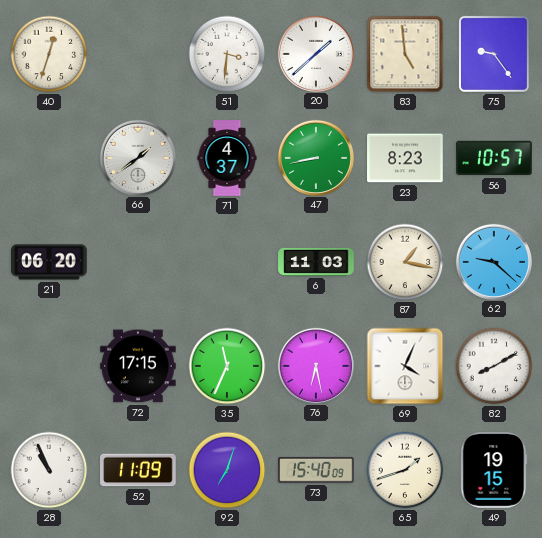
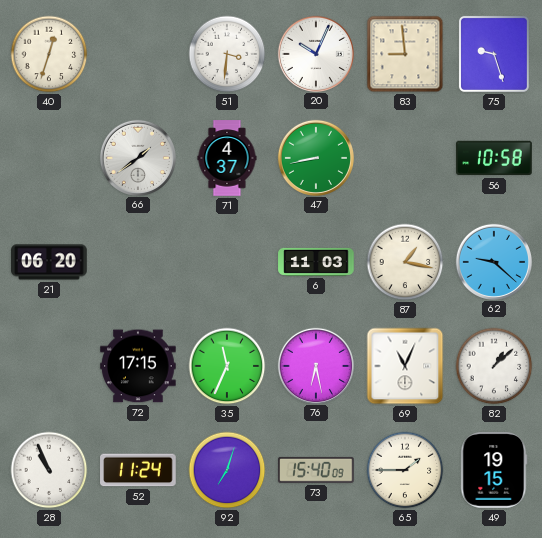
20: 1:38 -> 10:04 (315, 53)
83: 4:59 -> 8:59 (405, 54)
75: 9:24 -> 9:27 (494, 54)
23: 8:23 -> none (405, 158)
56: 10:57 -> 10:58 (494, 158)
69: 4:04 -> 11:04 (405, 366)
82: 8:10 -> 1:08 (494, 366)
52: 11:09 -> 11:24 (138, 470)
65: 1:42 -> 1:45 (405, 470)
